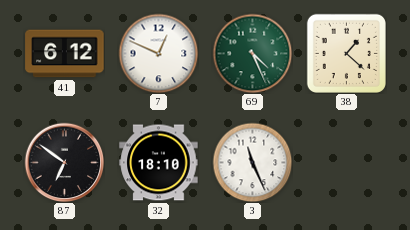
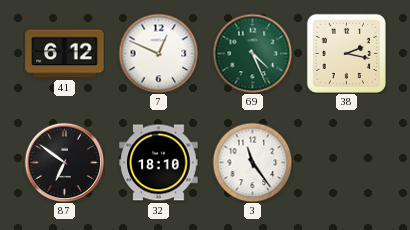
38: 1:22 -> 2:17 (346, 53)
3: 11:26 -> 11:24 (252, 162)
